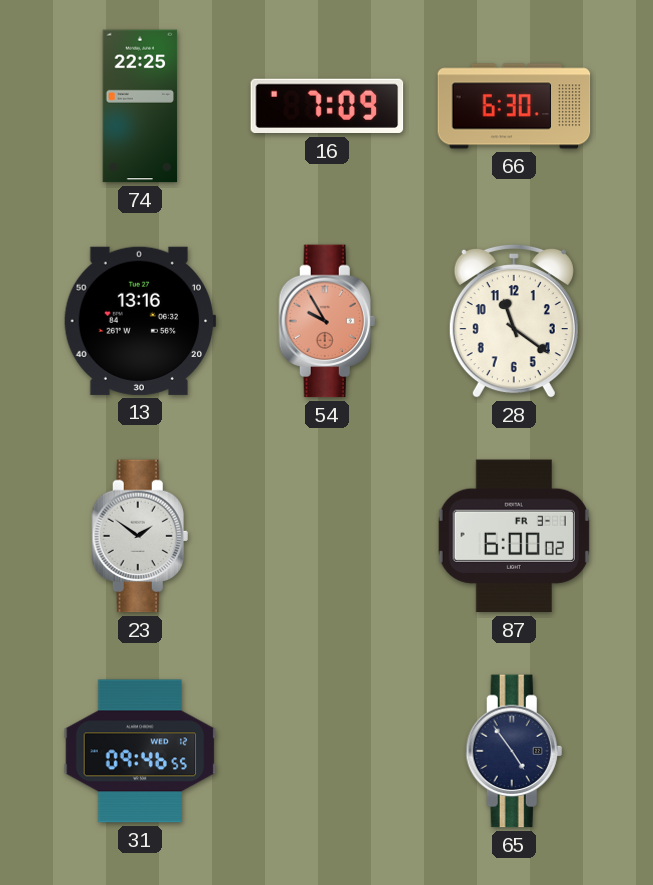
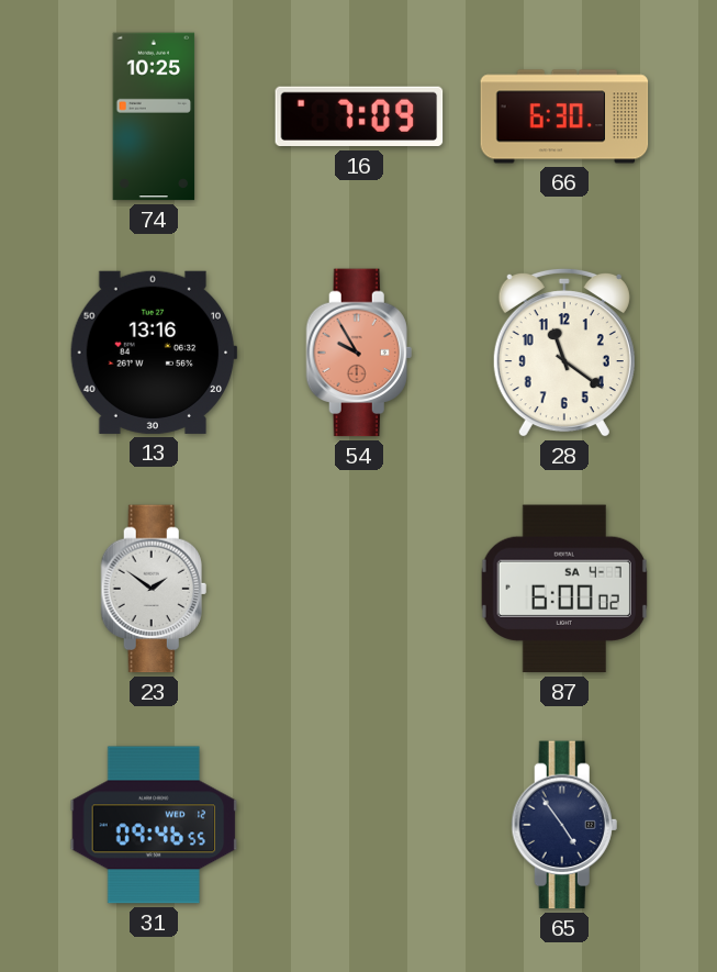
74: 22:25 -> 10:25 (154, 116)
87 date: FR 3-1 -> SA 4-7 (564, 589)
